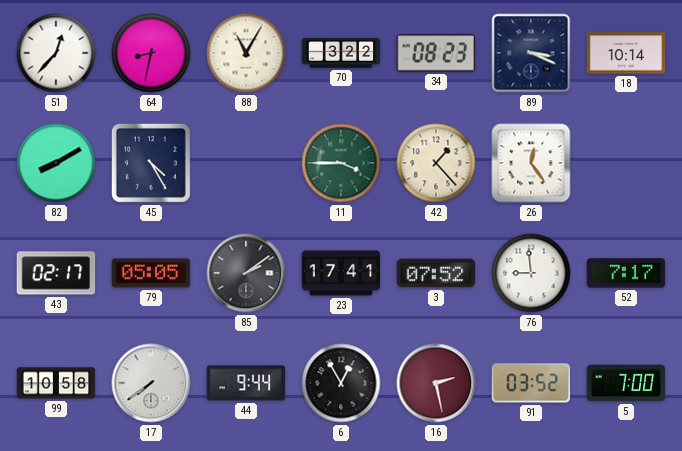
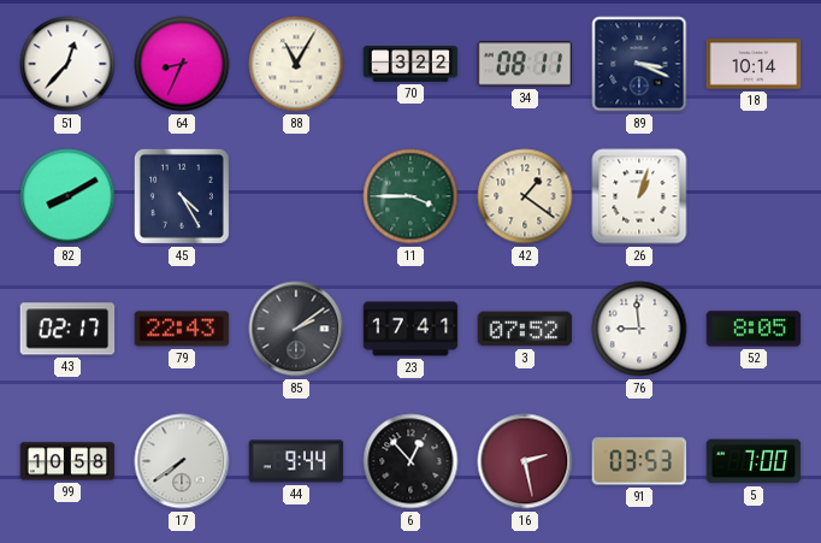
64: 8:32 -> 8:34 (182, 64)
34: 08:23 -> 08:11 (525, 64)
42: 1:23 -> 1:21 (525, 196)
26: 12:24 -> 1:03 (639, 196)
79: 05:05 -> 22:43 (182, 329)
52: 7:17 -> 8:05 (754, 329)
6: 12:55 -> 12:53 (410, 461)
91: 03:52 -> 03:53 (639, 461)
